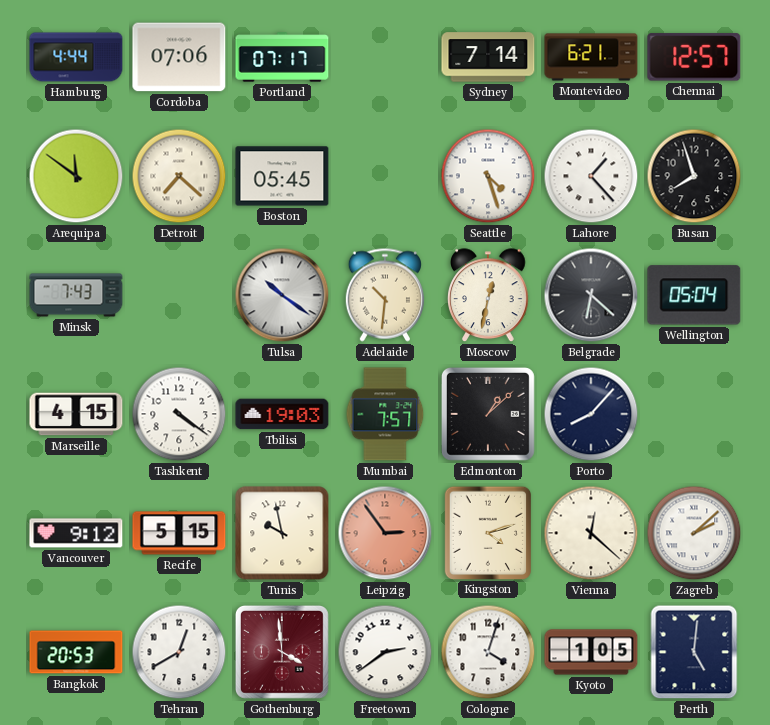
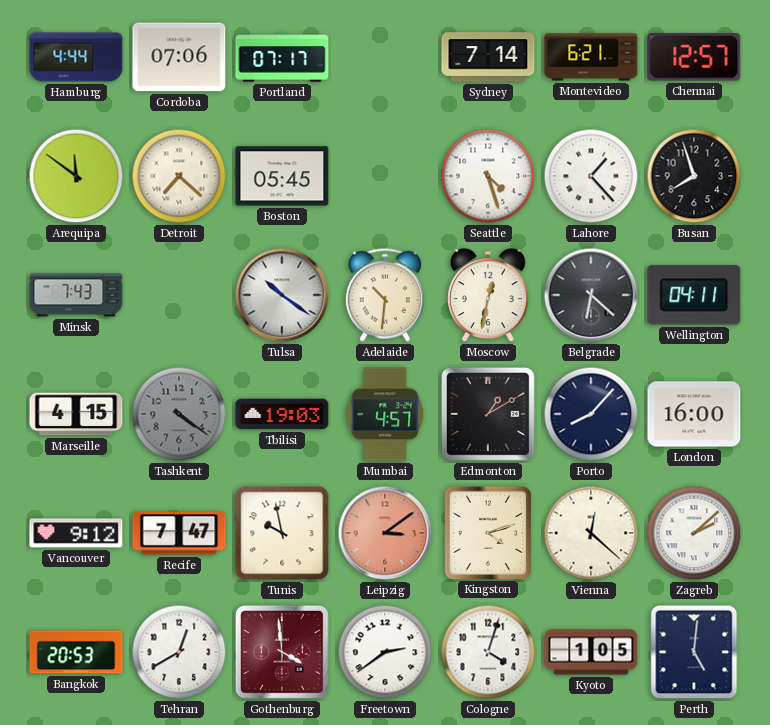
Wellington: 05:04 -> 04:11 (694, 295)
Tashkent dial: white -> grey (179, 414)
Mumbai: 7:57 -> 4:57 (385, 414)
Edmonton: 1:08 -> 1:10 (488, 414)
London: none -> 16:00 (694, 414)
Recife: 5:15 -> 7:47 (179, 533)
Leipzig: 2:54 -> 3:09 (385, 533)
